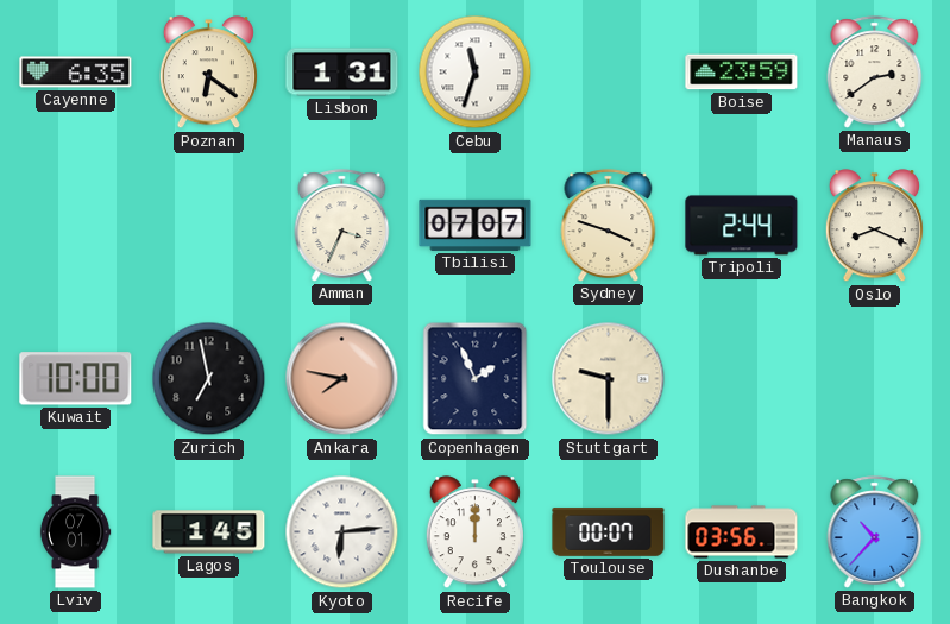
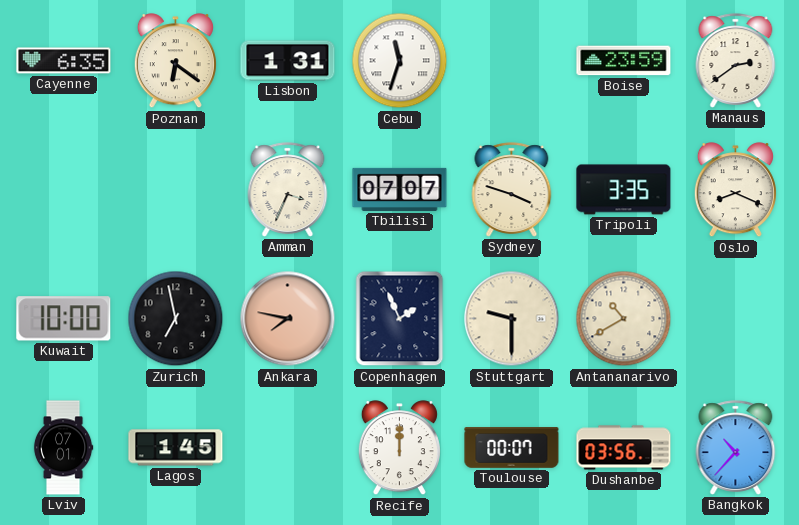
Tripoli: 2:44 -> 3:35 (624, 190)
Antananarivo: none -> 10:40 (624, 319)
Kyoto: 6:14 -> none (342, 532)
